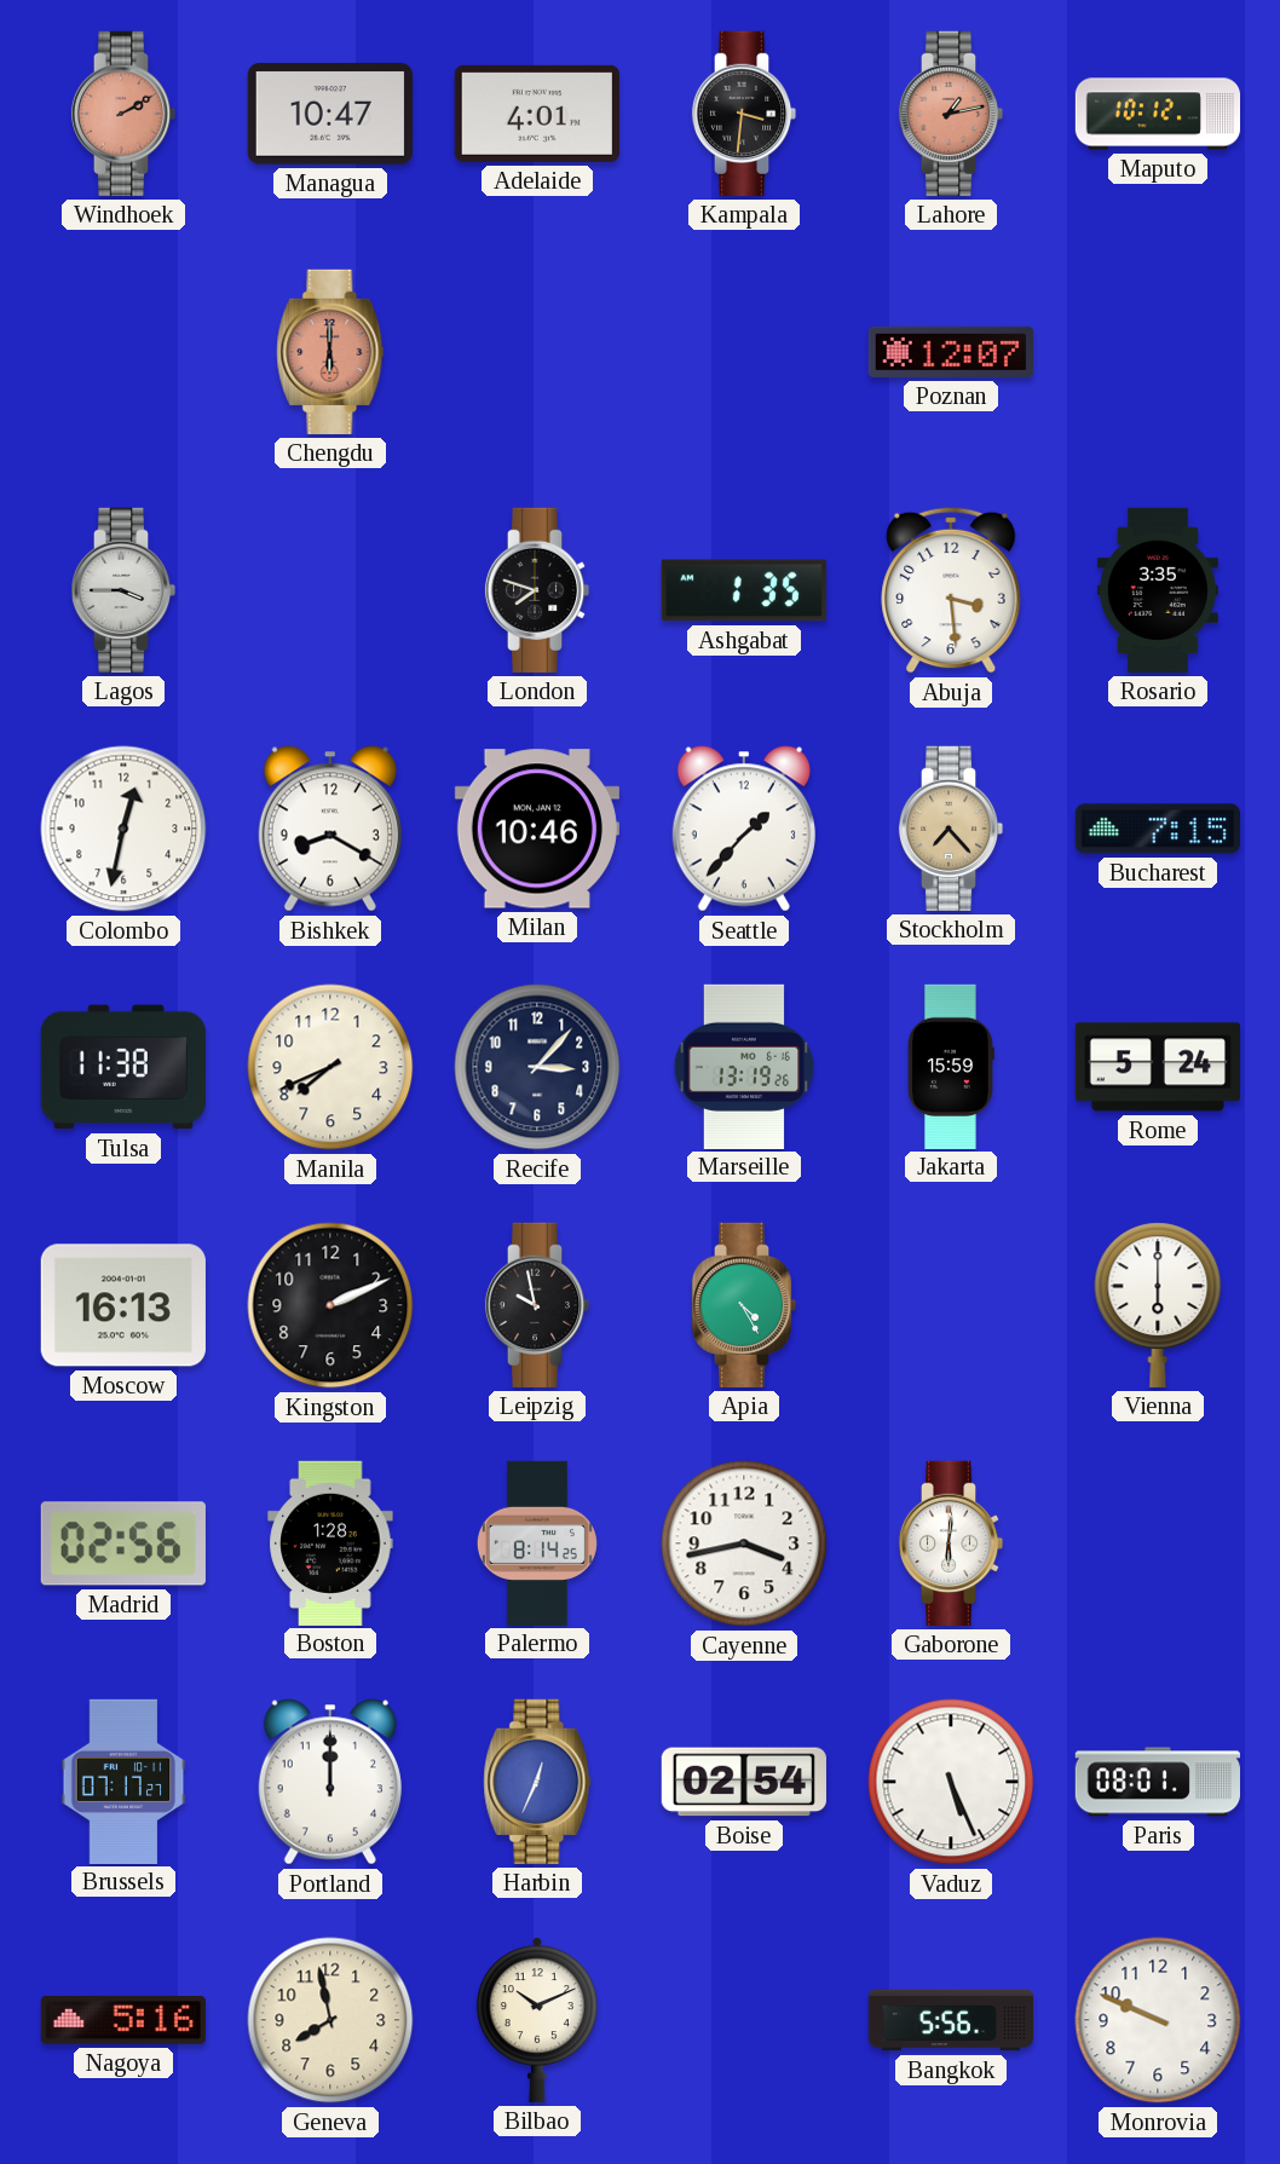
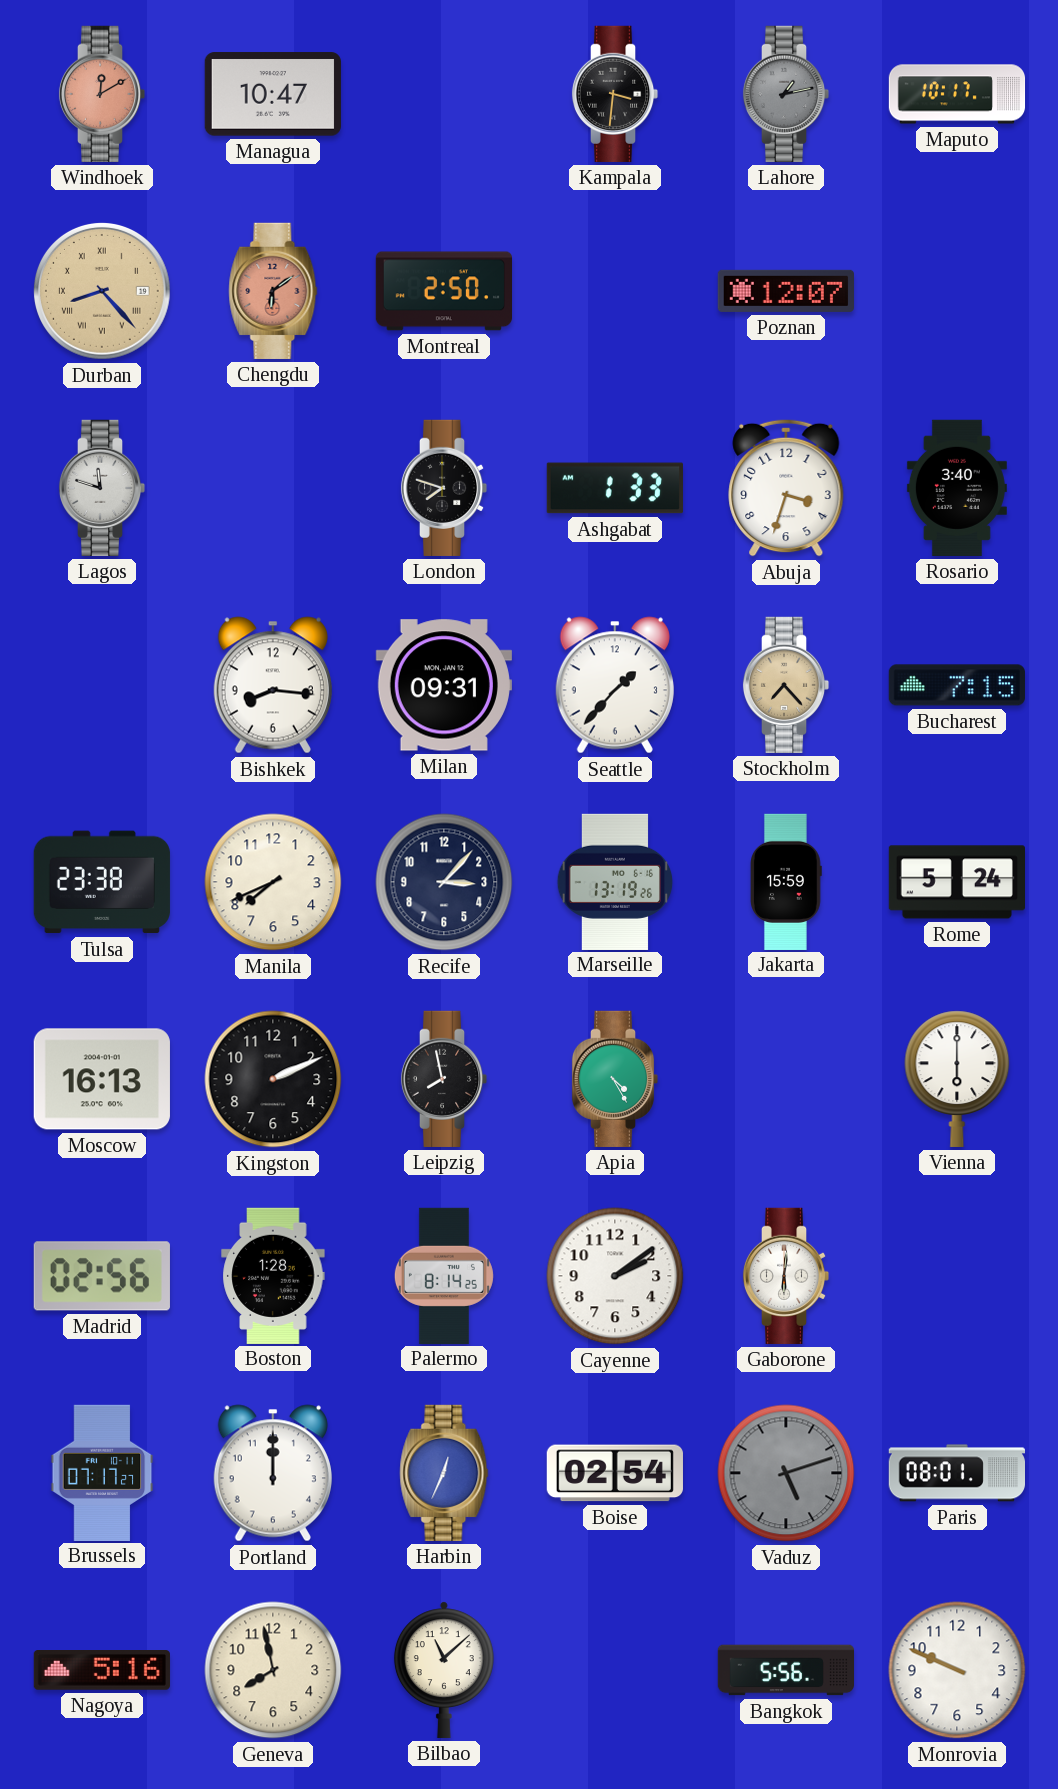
Windhoek: 2:10 -> 12:10 (102, 94)
Adelaide: 4:01 -> none (537, 114)
Lahore dial: salmon -> grey (786, 94)
Maputo: 10:12 -> 10:17 (957, 94)
Durban: none -> 8:23 (102, 291)
Chengdu: 6:00 -> 6:09 (273, 291)
Montreal: none -> 2:50 (443, 291)
Lagos: 3:45 -> 11:48 (102, 488)
Ashgabat: 1:35 -> 1:33 (615, 488)
Abuja: 3:29 -> 3:33 (786, 488)
Rosario: 3:35 -> 3:40 (957, 488)
Colombo: 12:32 -> none (123, 829)
Bishkek: 8:20 -> 8:16 (273, 685)
Milan: 10:46 -> 09:31 (444, 685)
Tulsa: 11:38 -> 23:38 (102, 882)
Leipzig: 9:58 -> 7:58 (444, 1079)
Cayenne: 3:43 -> 2:09 (615, 1276)
Vaduz: 5:26 -> 5:12 (786, 1473)
Vaduz dial: white -> grey (786, 1473)
Bilbao: 10:11 -> 11:08 (444, 1670)
